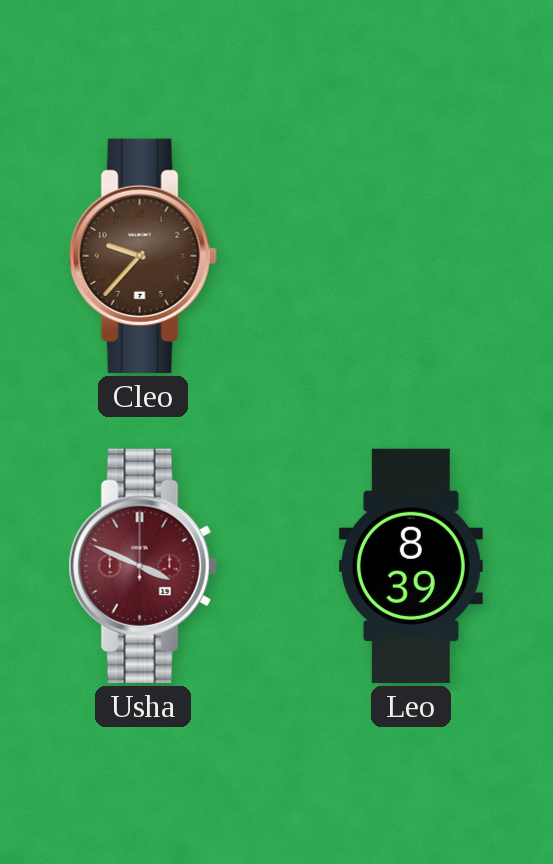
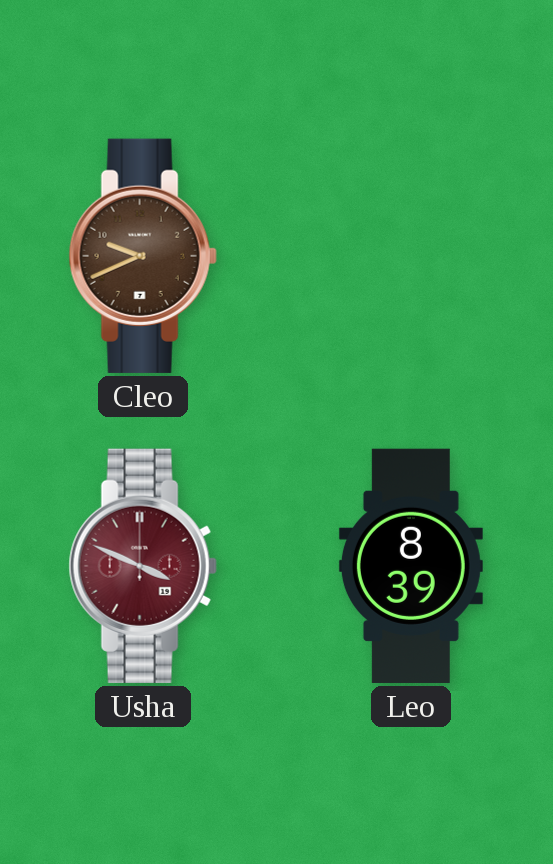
Cleo: 9:37 -> 9:41 (143, 256)
